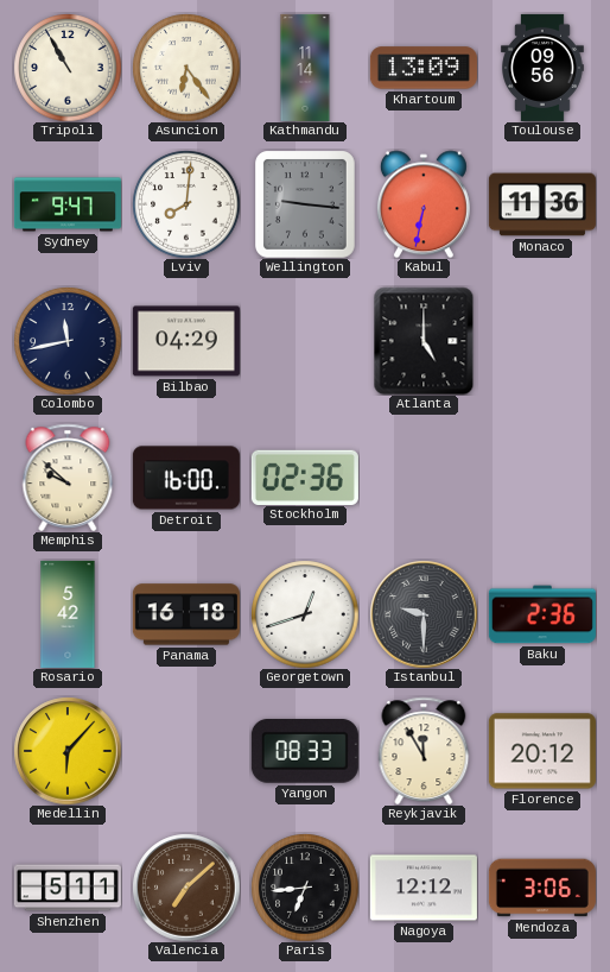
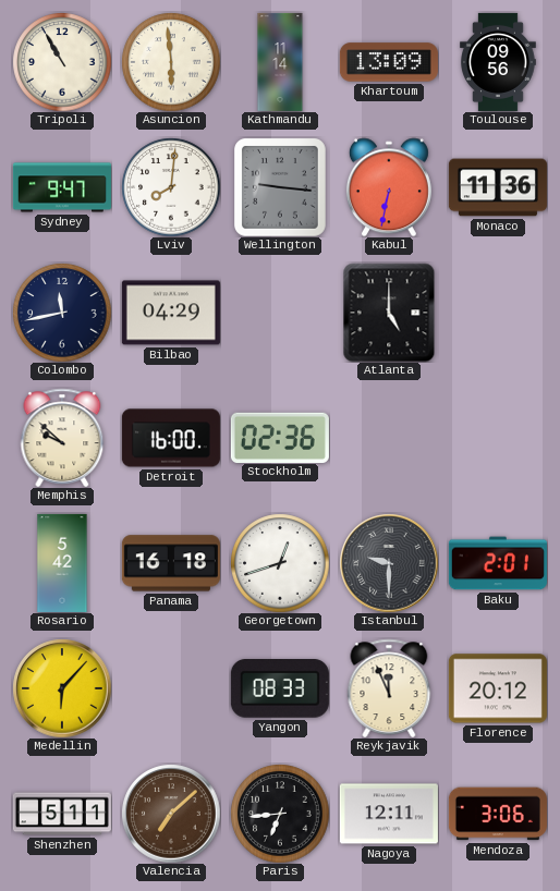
Asuncion: 6:24 -> 5:59 (171, 62)
Baku: 2:36 -> 2:01 (498, 563)
Reykjavik: 11:55 -> 11:56 (389, 687)
Nagoya: 12:12 -> 12:11 (389, 814)
